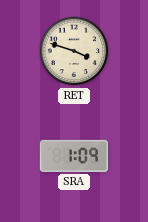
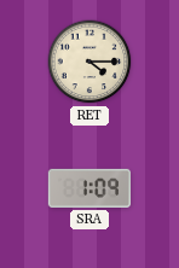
RET: 3:48 -> 4:15 (89, 62)
